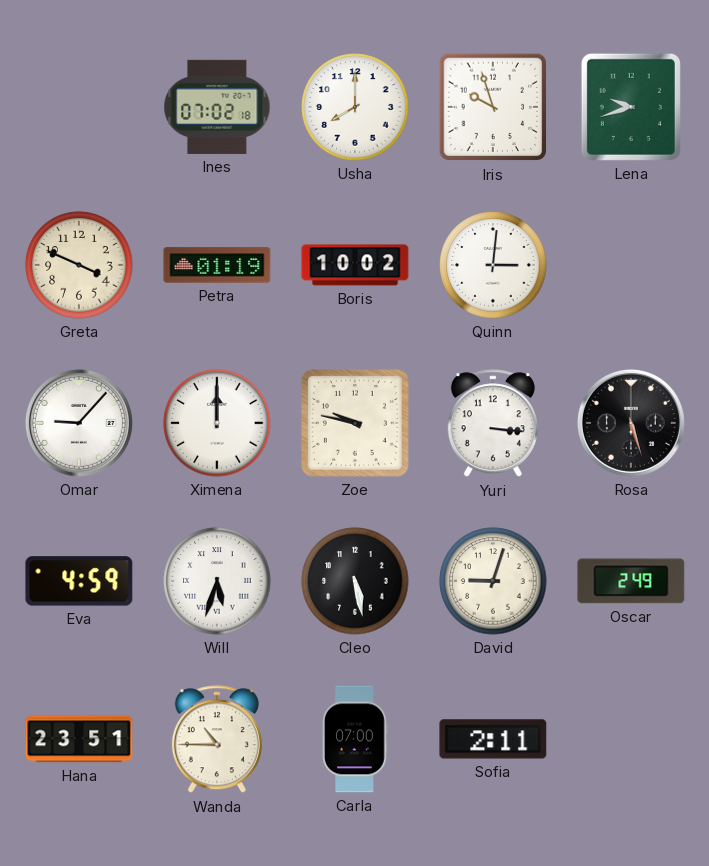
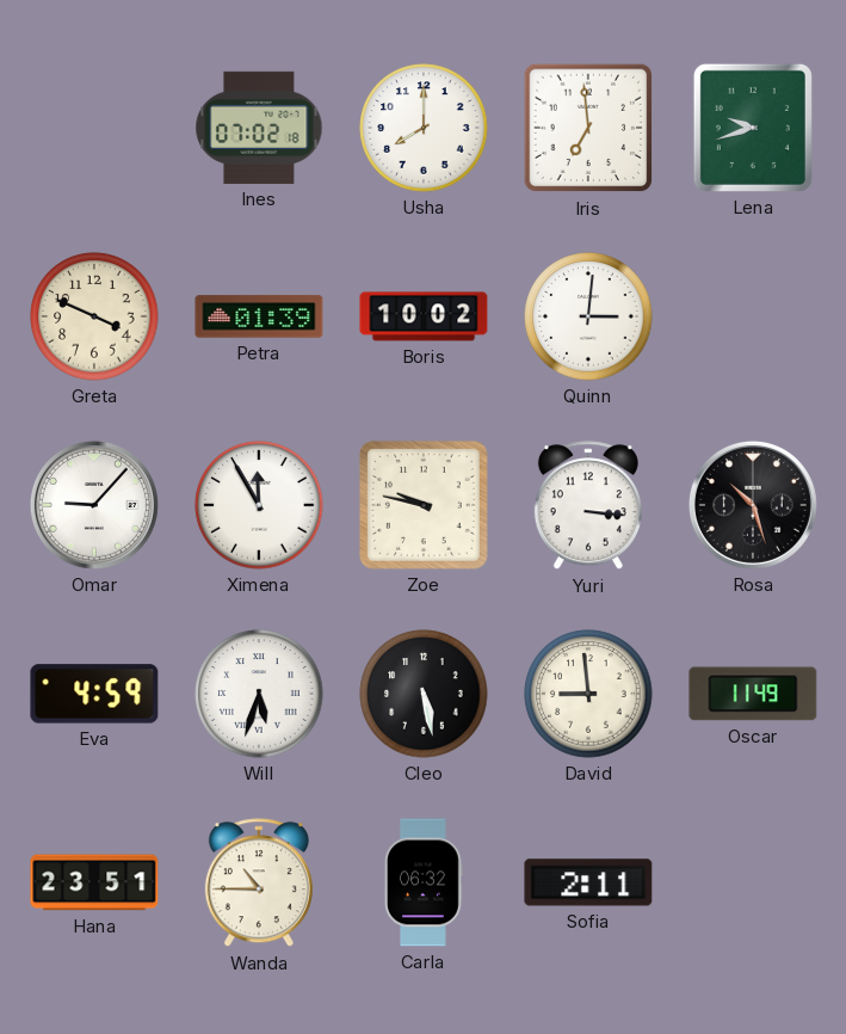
Iris: 9:57 -> 6:59 (588, 128)
Petra: 01:19 -> 01:39 (259, 316)
Ximena: 12:00 -> 11:55 (259, 505)
Rosa: 5:27 -> 10:27 (753, 505)
David: 9:03 -> 8:59 (588, 694)
Oscar: 2:49 -> 11:49 (753, 694)
Carla: 07:00 -> 06:32 (424, 882)
